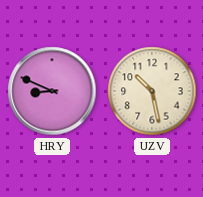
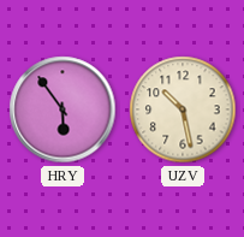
HRY: 8:49 -> 5:54 (63, 109)
